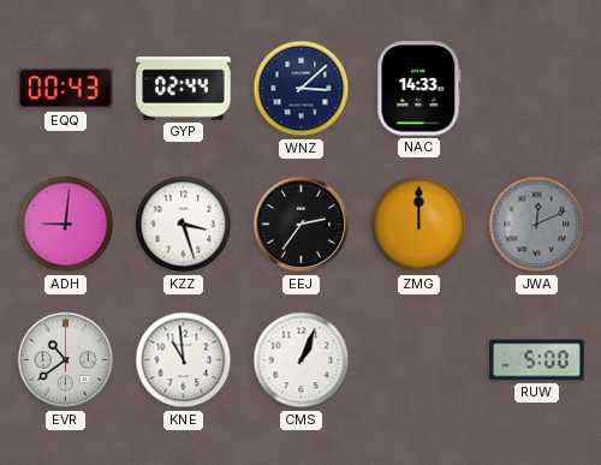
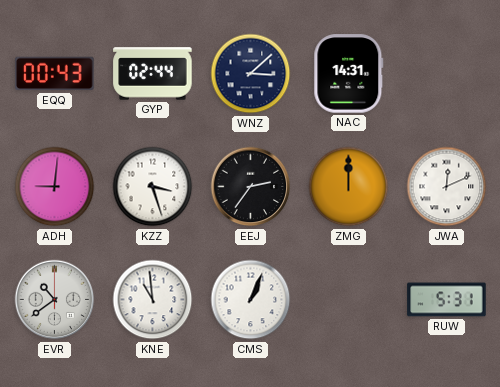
NAC: 14:33 -> 14:31 (349, 74)
JWA dial: grey -> white (447, 187)
RUW: 5:00 -> 5:31 (447, 300)
